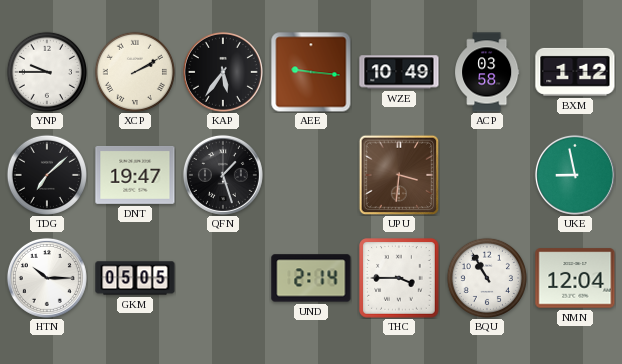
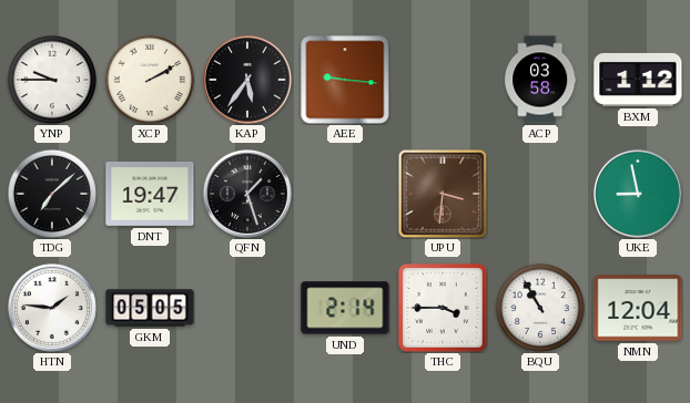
WZE: 10:49 -> none (399, 72)
HTN: 10:15 -> 1:46 (52, 308)
